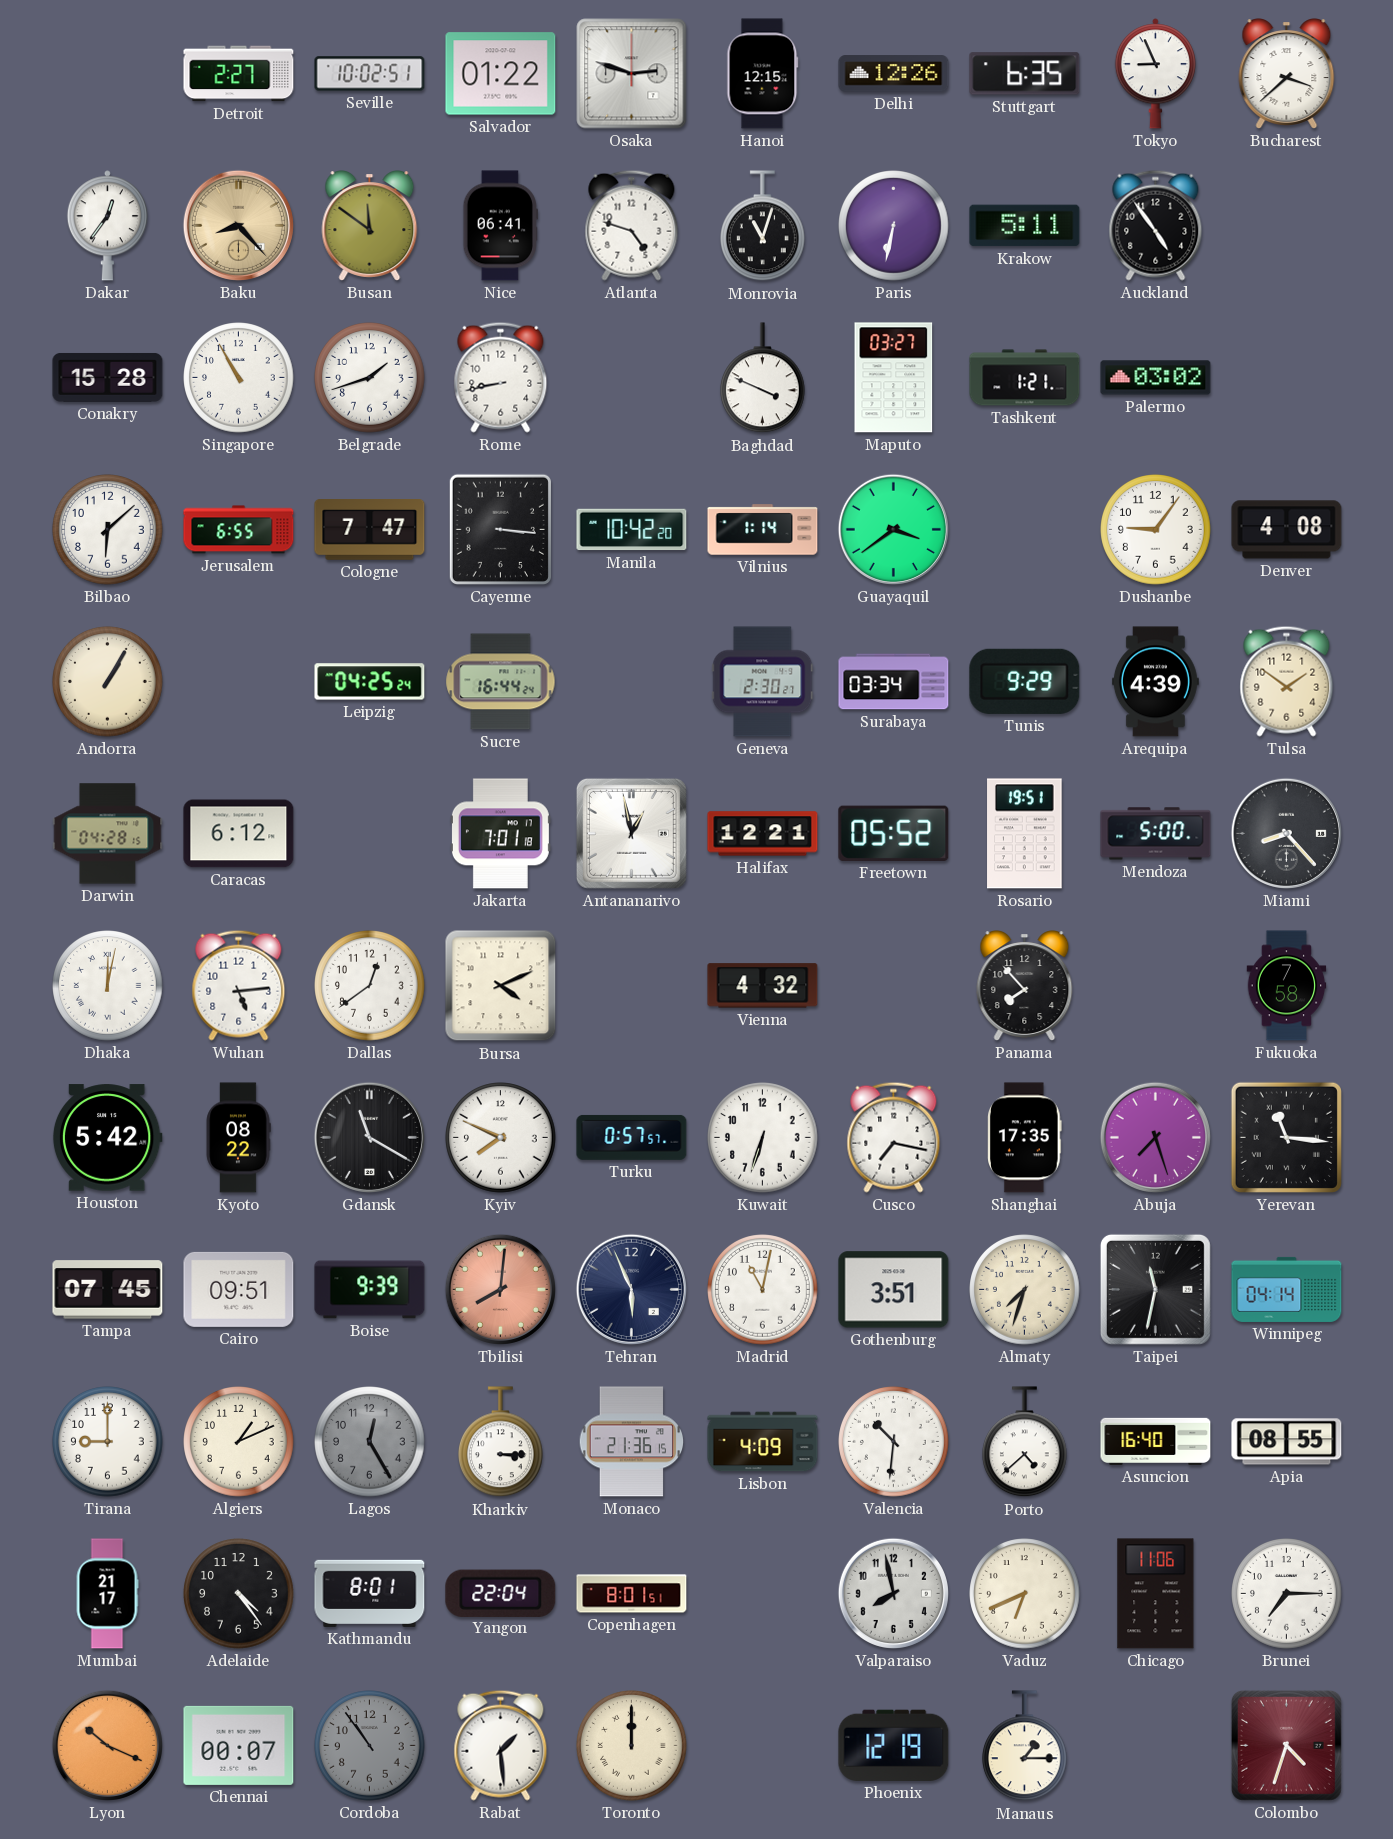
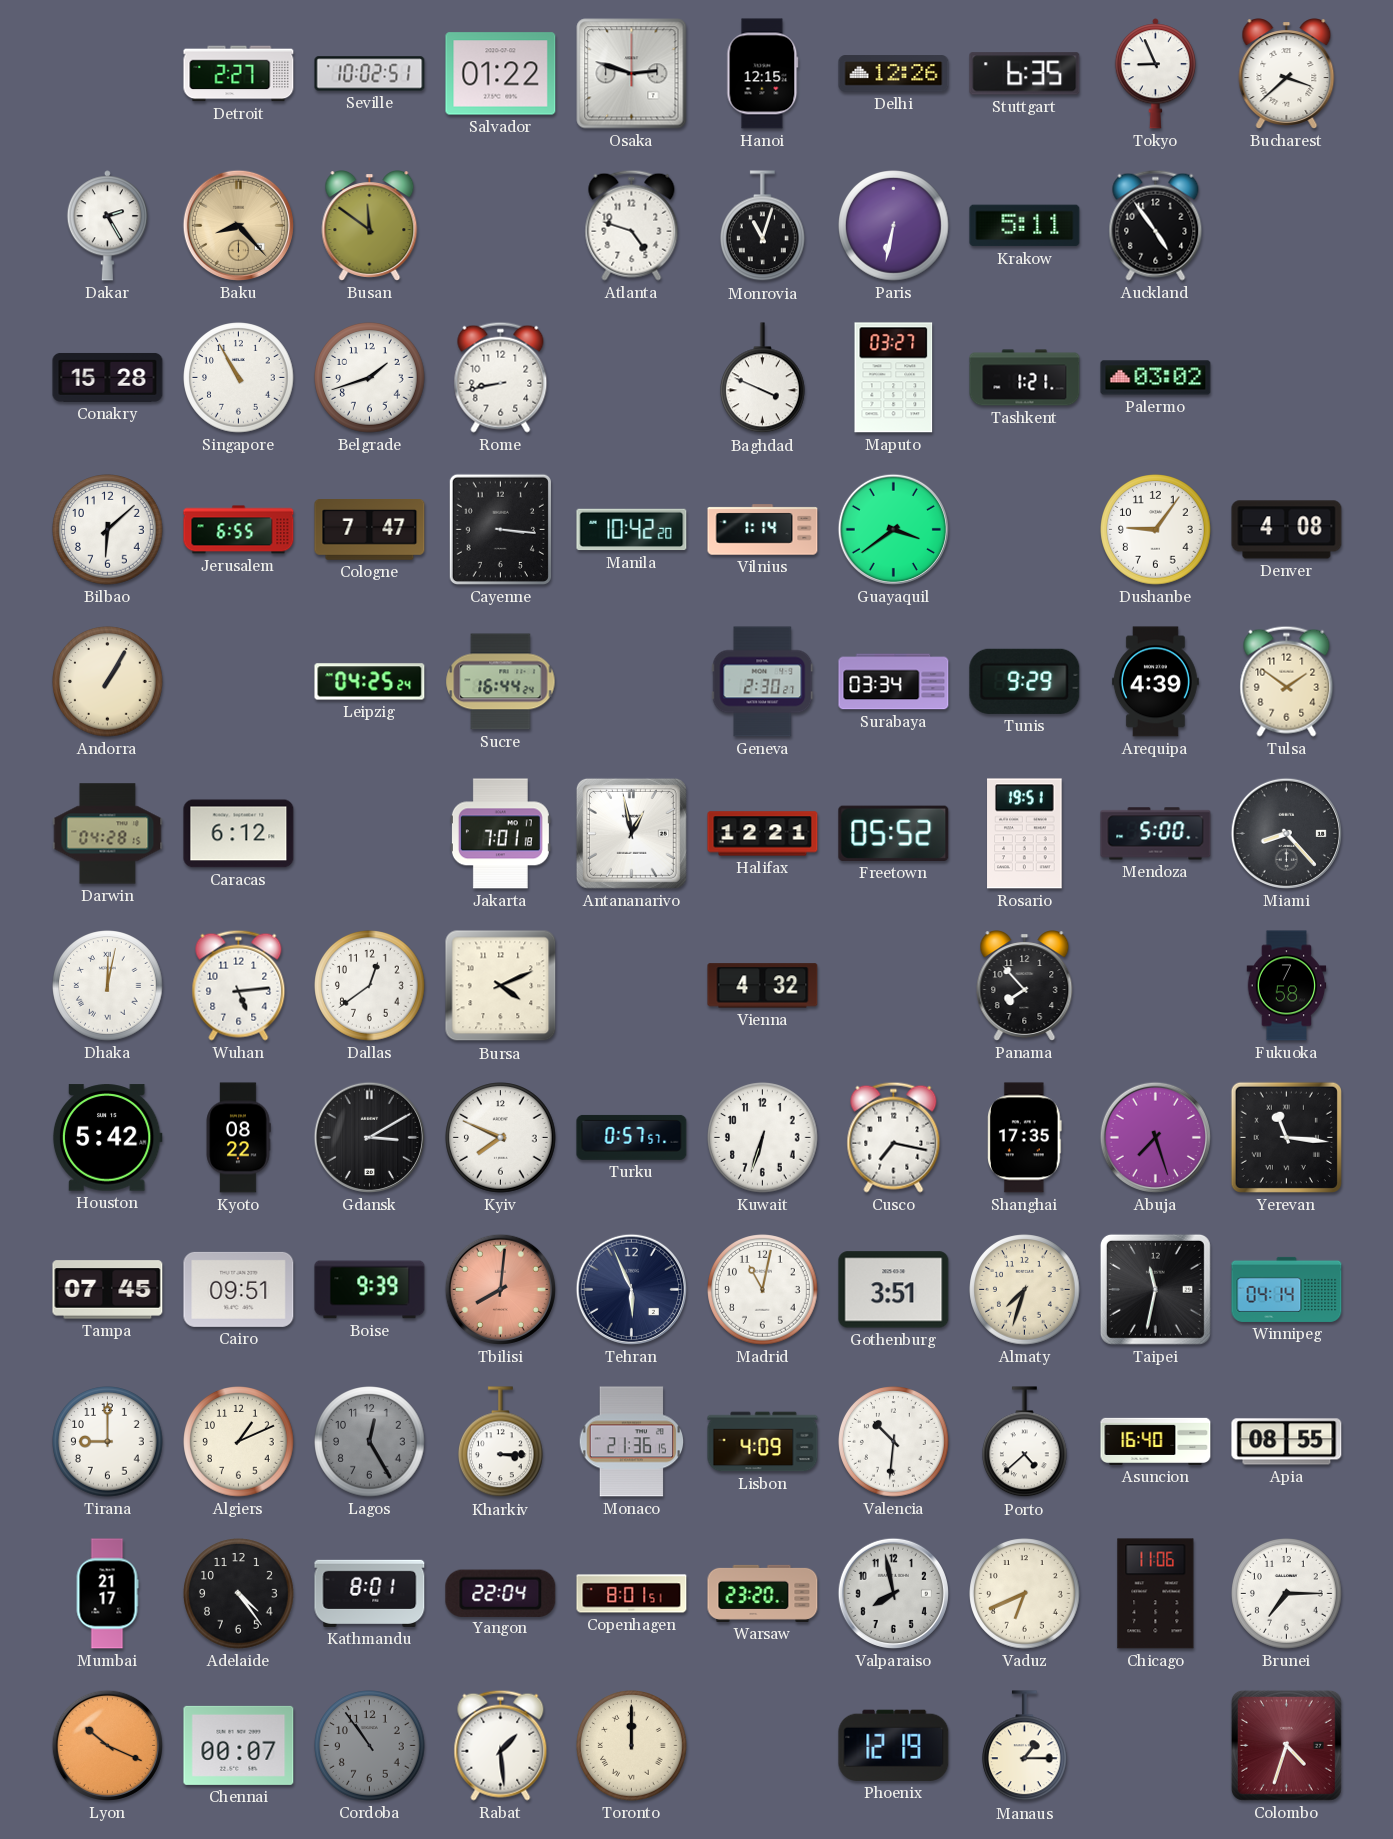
Dakar: 12:36 -> 2:25 (107, 226)
Nice: 06:41 -> none (500, 226)
Gdansk: 11:20 -> 3:10 (369, 1137)
Warsaw: none -> 23:20 (763, 1593)
